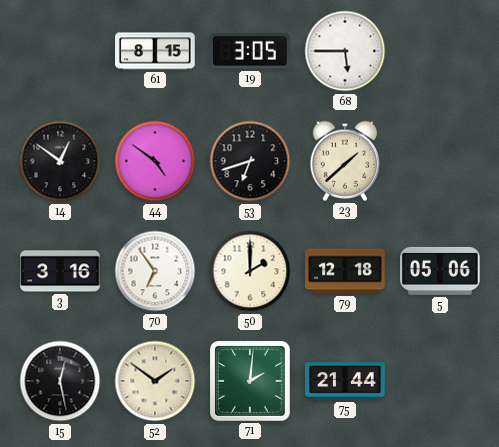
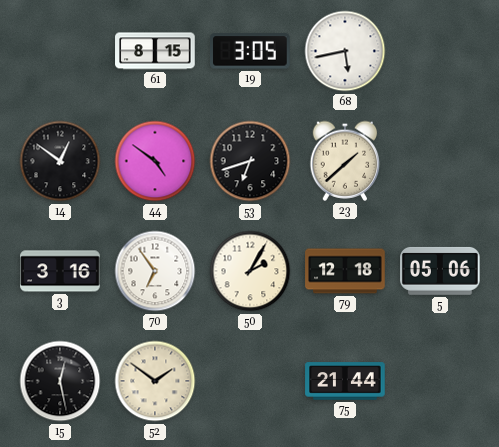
68: 5:45 -> 5:43 (345, 51)
50: 2:00 -> 2:05 (250, 271)
71: 2:01 -> none (251, 382)
